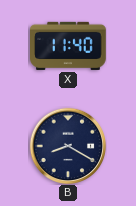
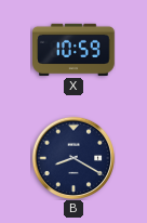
X: 11:40 -> 10:59 (75, 50)
